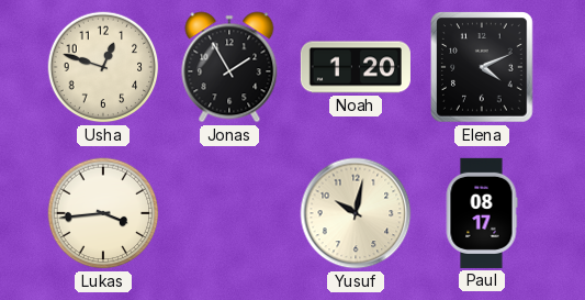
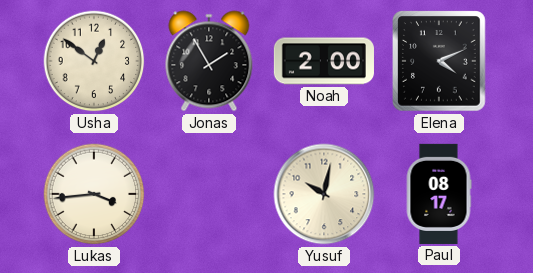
Usha: 12:48 -> 12:51 (94, 61)
Noah: 1:20 -> 2:00 (324, 61)
